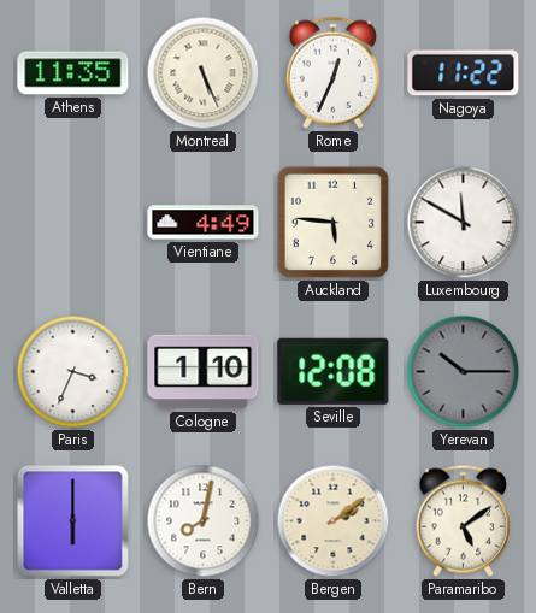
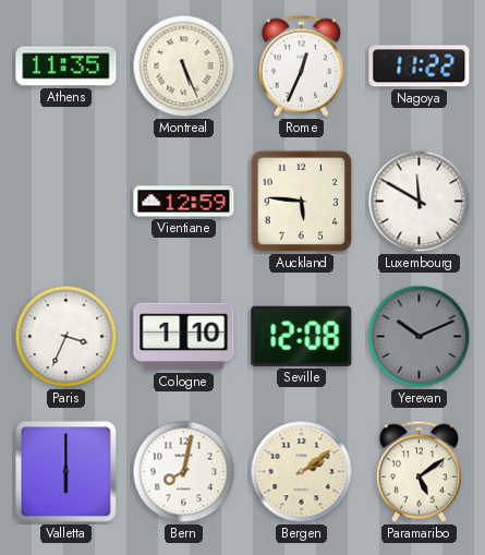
Vientiane: 4:49 -> 12:59 (184, 202)
Yerevan: 10:15 -> 10:11 (420, 337)
